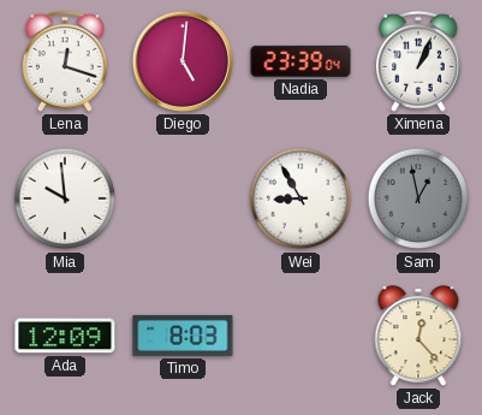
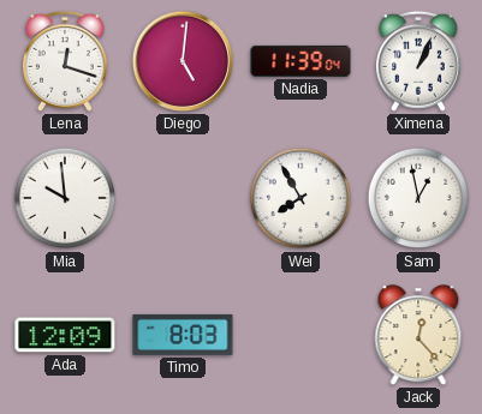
Nadia: 23:39 -> 11:39 (300, 61)
Wei: 8:55 -> 7:55 (300, 198)
Sam dial: grey -> white (418, 198)
